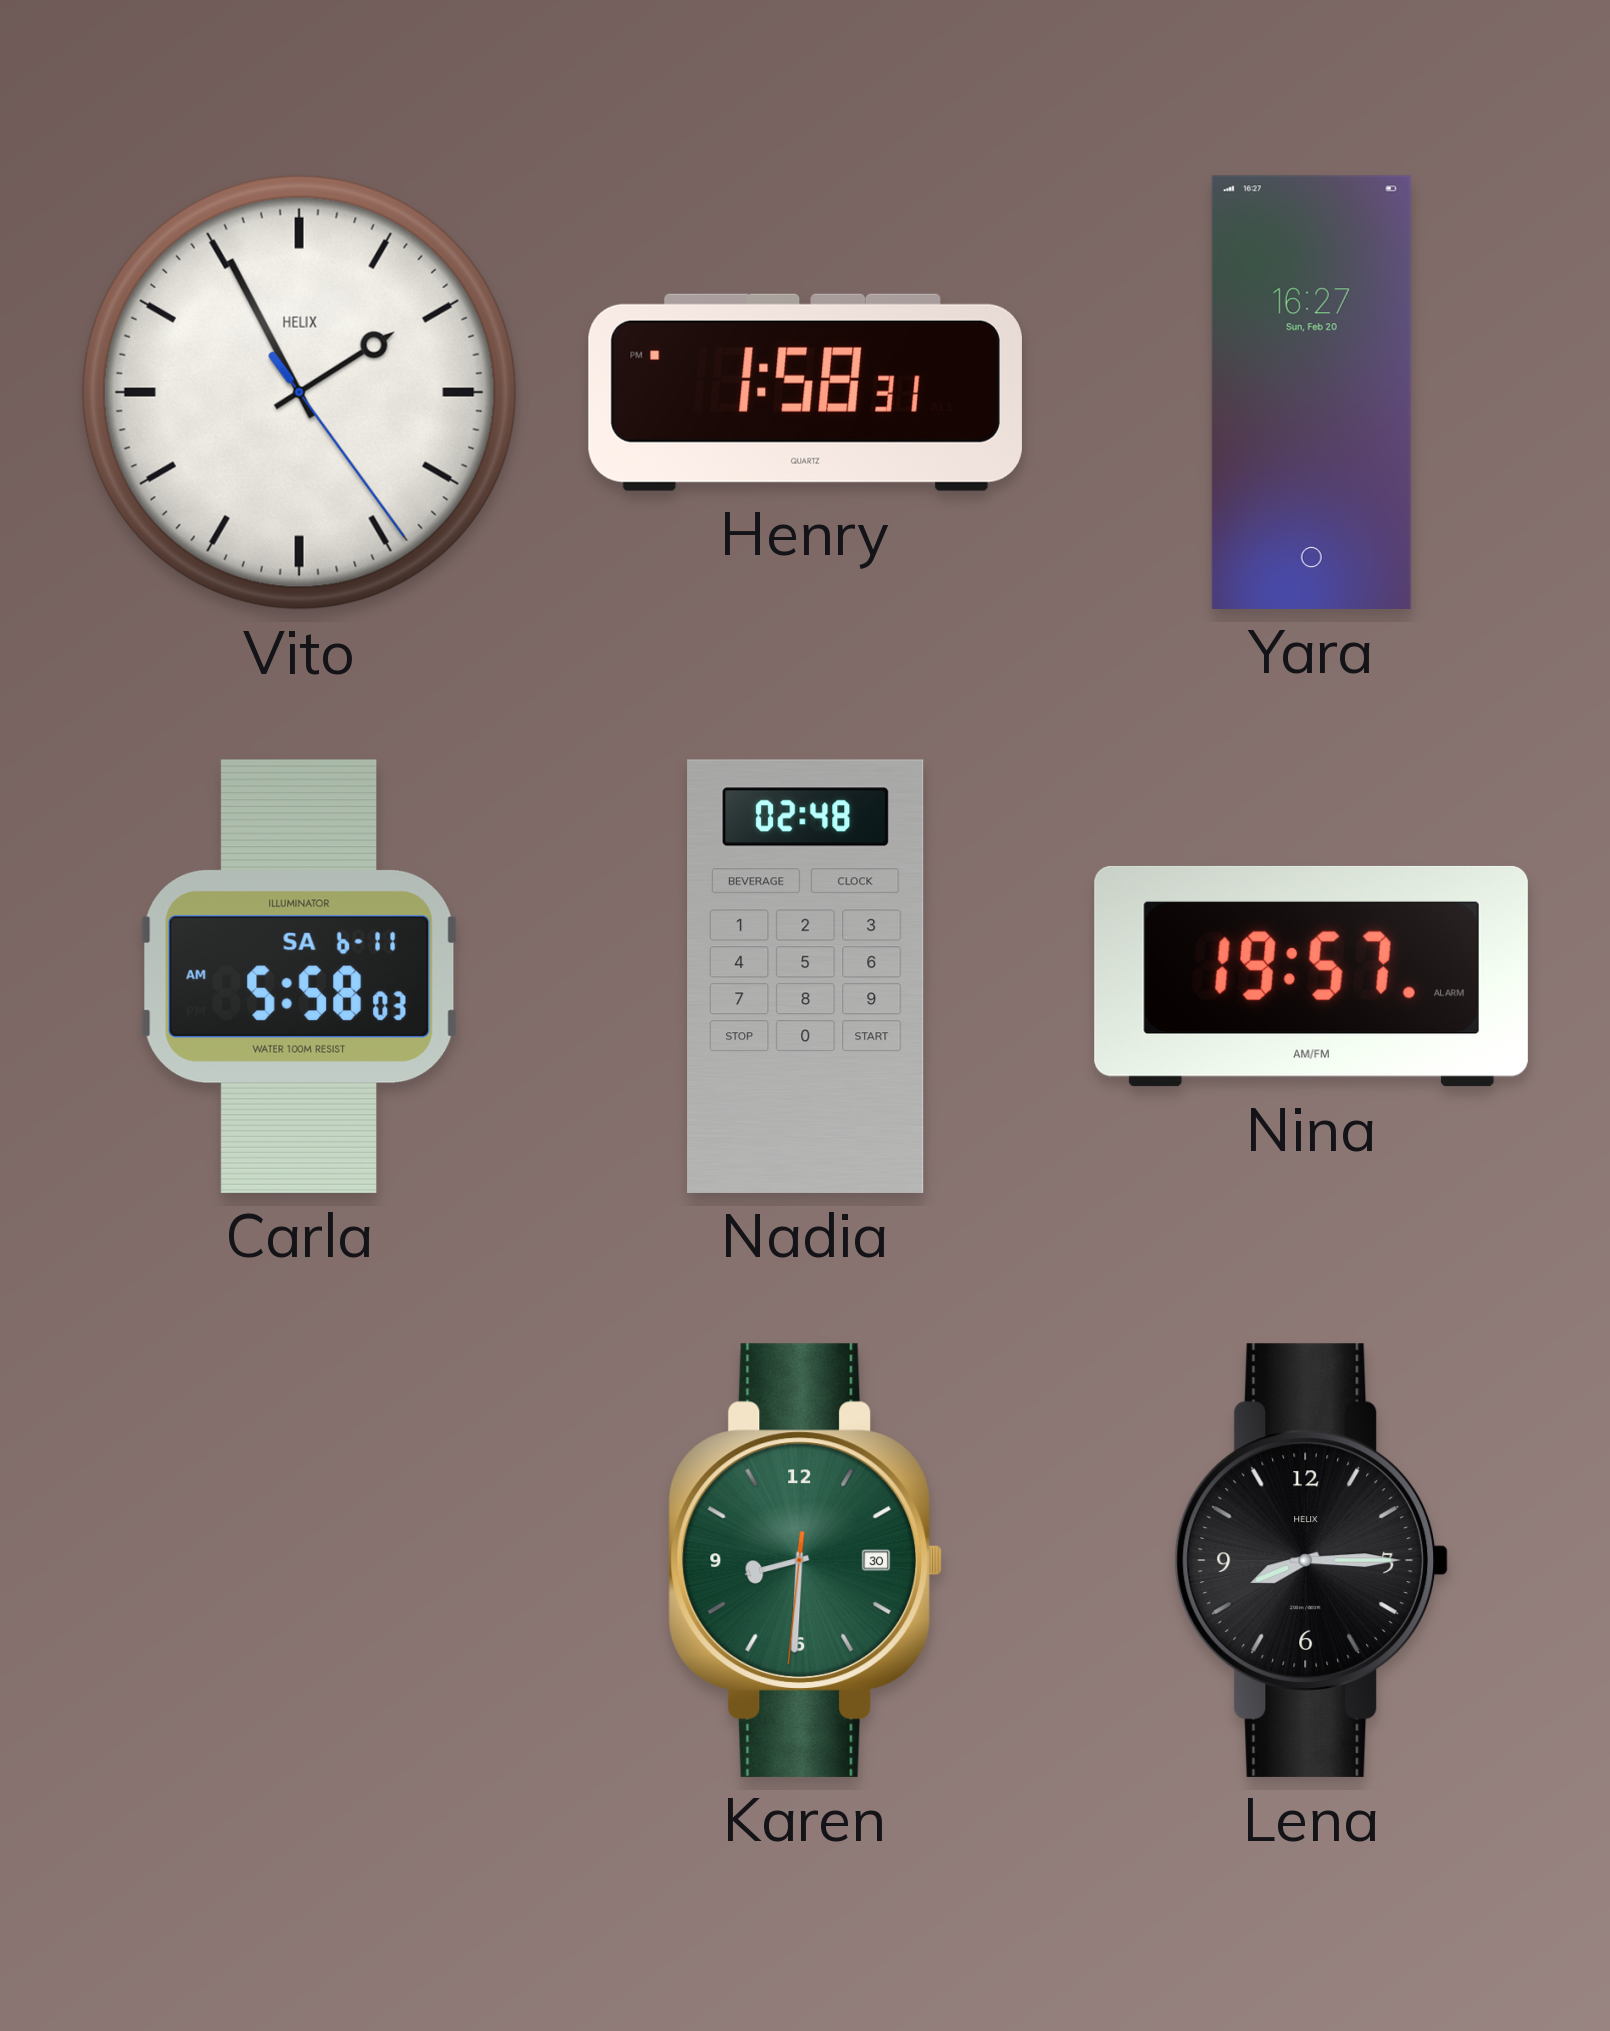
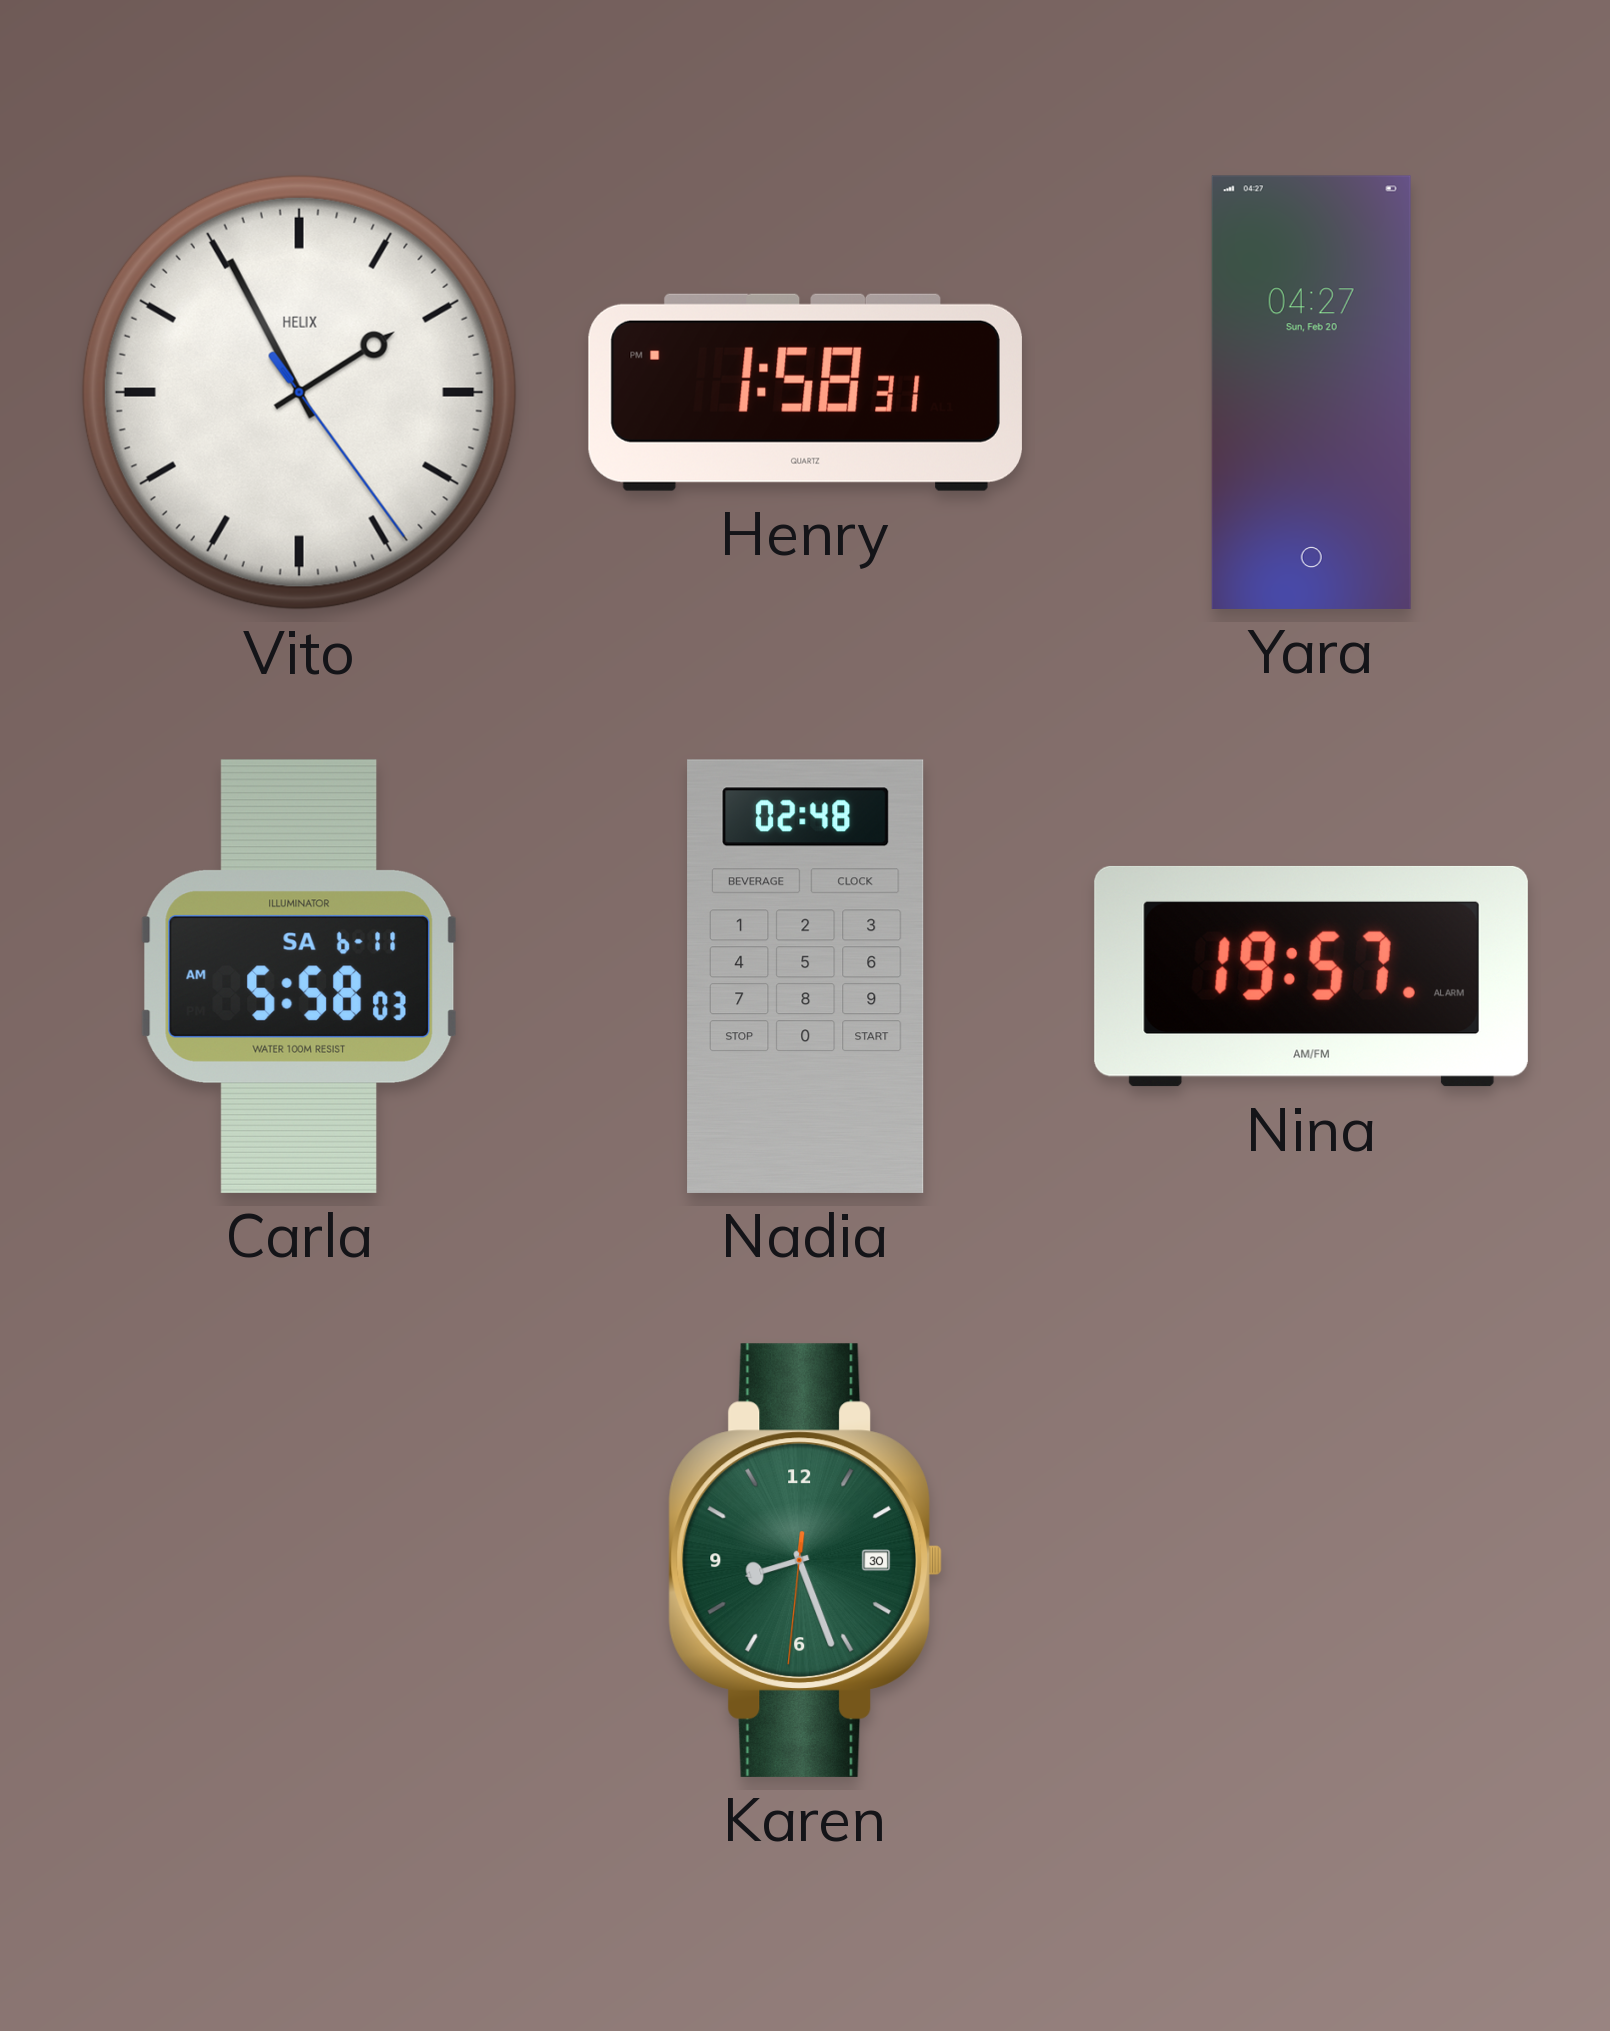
Yara: 16:27 -> 04:27 (1311, 392)
Karen: 8:30 -> 8:26 (805, 1560)
Lena: 8:15 -> none (1311, 1560)
